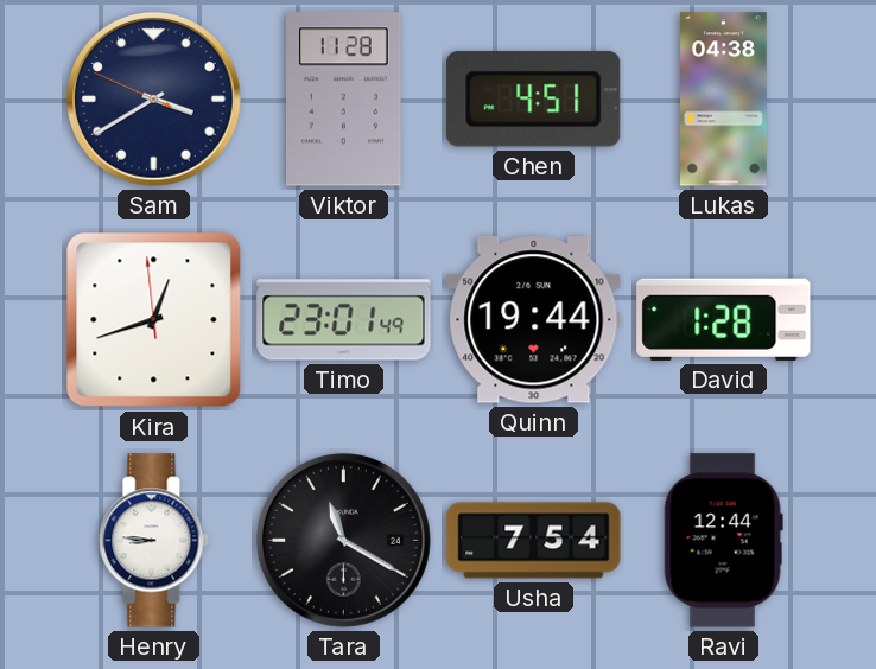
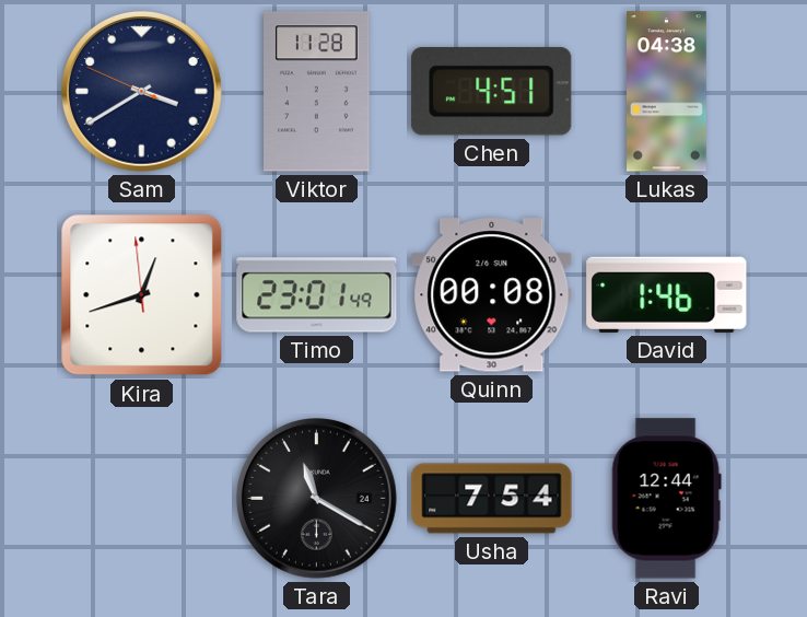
Quinn: 19:44 -> 00:08 (492, 295)
David: 1:28 -> 1:46 (667, 294)
Henry: 8:46 -> none (154, 541)
